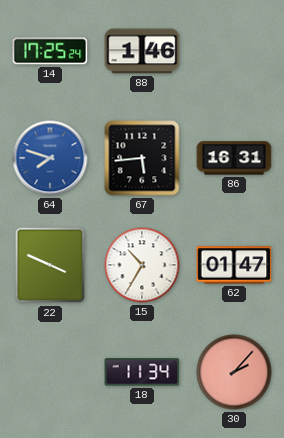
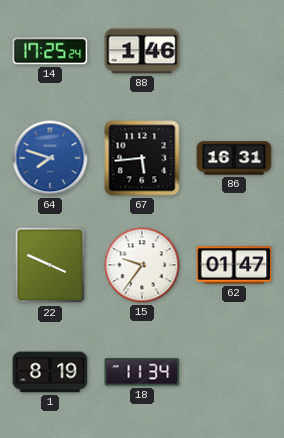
15: 10:35 -> 9:36 (142, 265)
1: none -> 8:19 (50, 372)
30: 2:07 -> none (234, 372)
